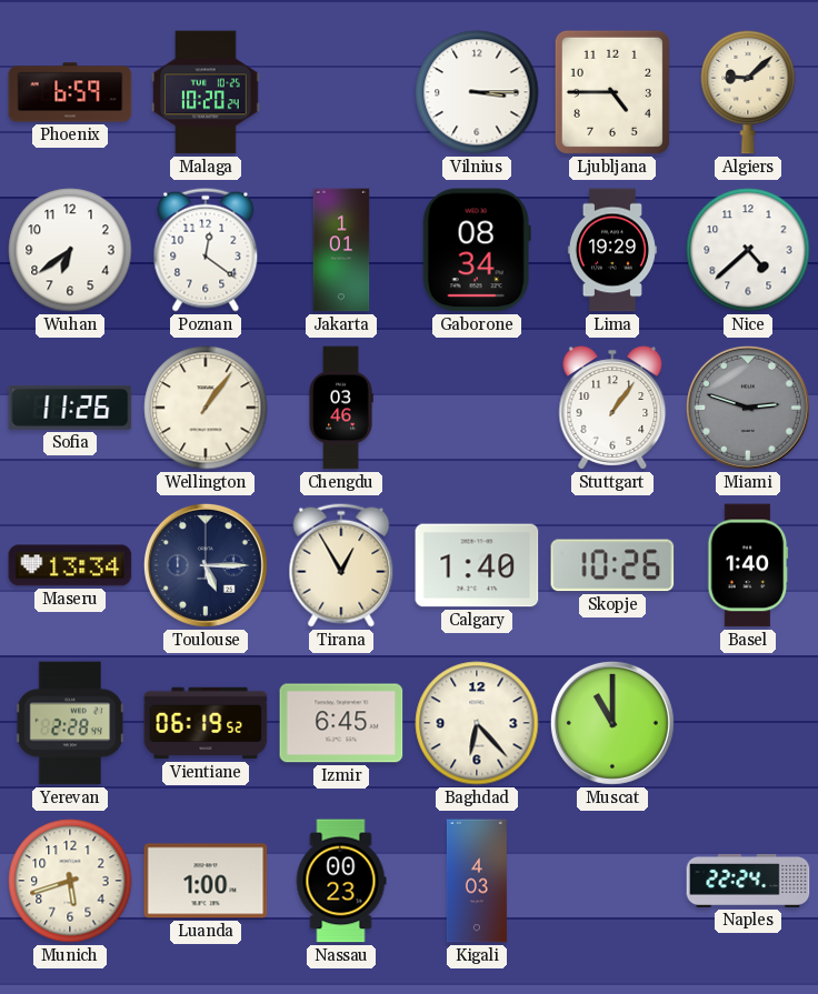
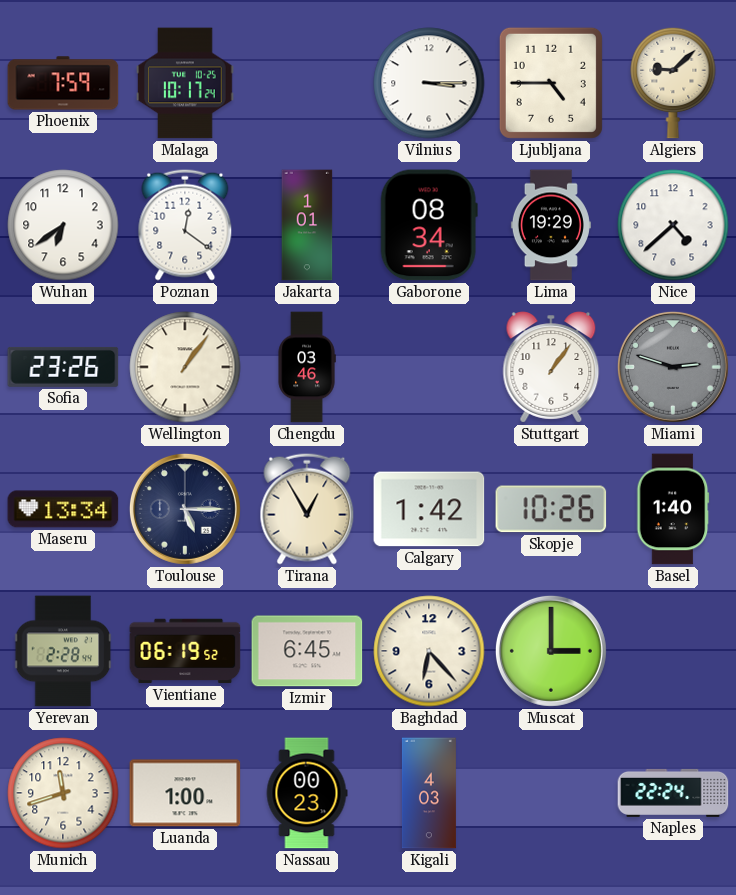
Phoenix: 6:59 -> 7:59 (63, 83)
Malaga: 10:20 -> 10:17 (185, 83)
Sofia: 11:26 -> 23:26 (63, 367)
Calgary: 1:40 -> 1:42 (429, 509)
Muscat: 11:00 -> 3:00 (551, 651)
Munich: 5:42 -> 11:42 (63, 793)
